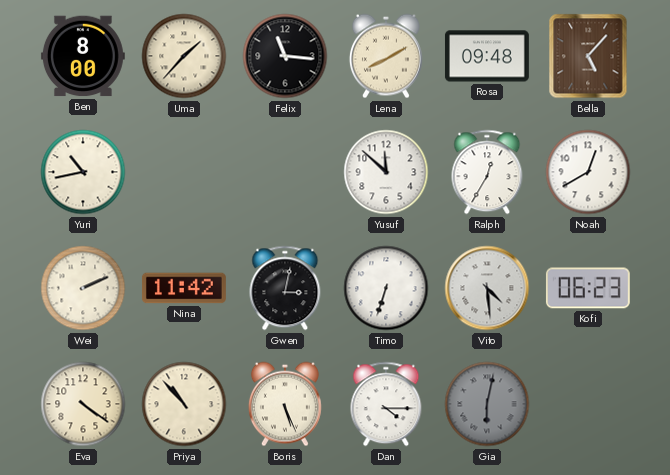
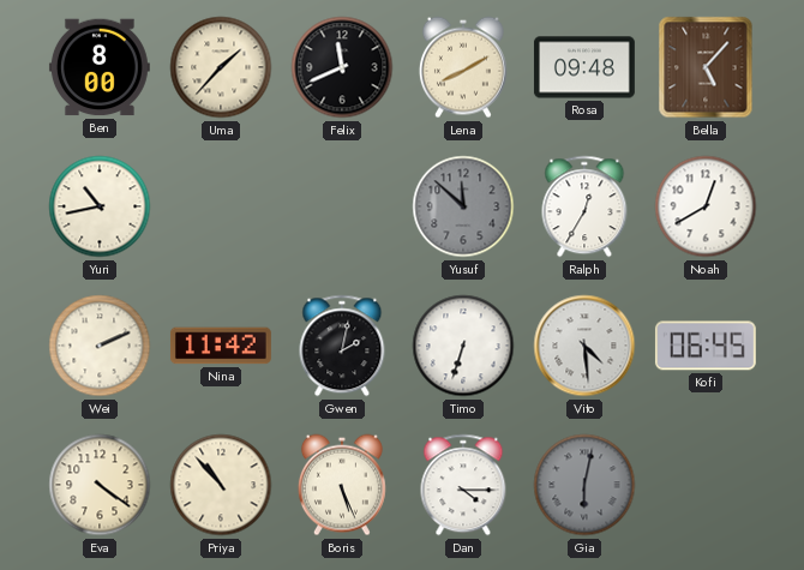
Felix: 11:16 -> 11:41 (342, 67)
Yusuf dial: white -> grey (463, 206)
Gwen: 3:02 -> 2:02 (342, 346)
Kofi: 06:23 -> 06:45 (706, 346)
